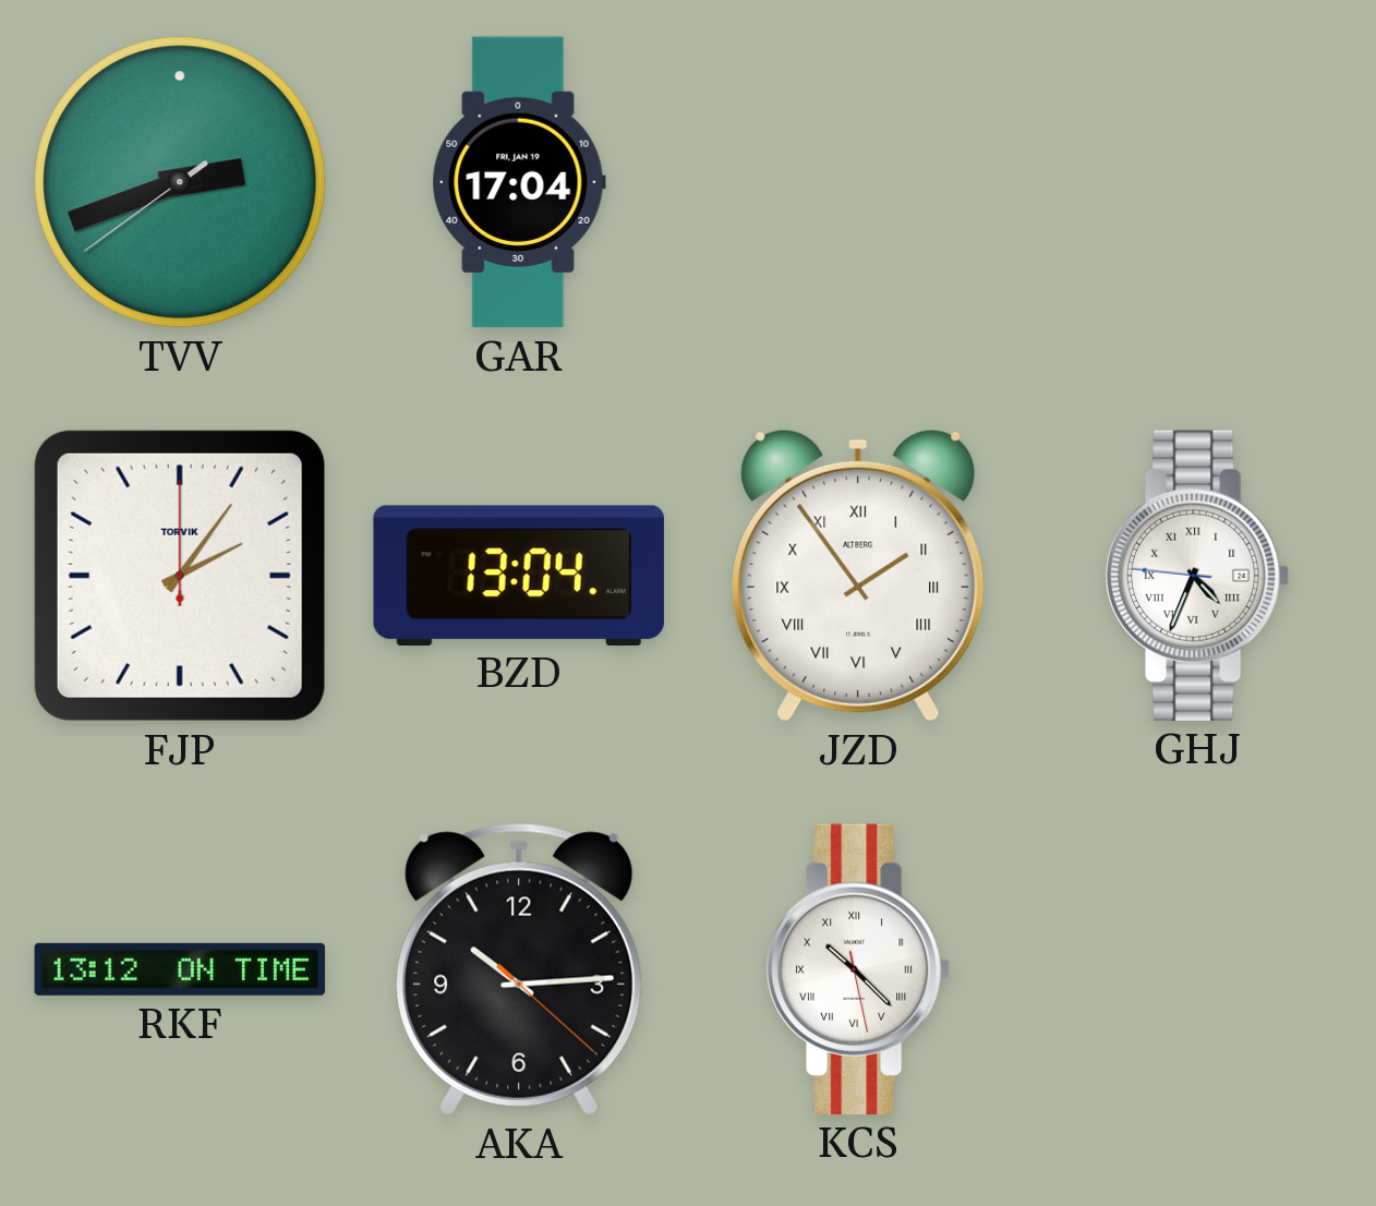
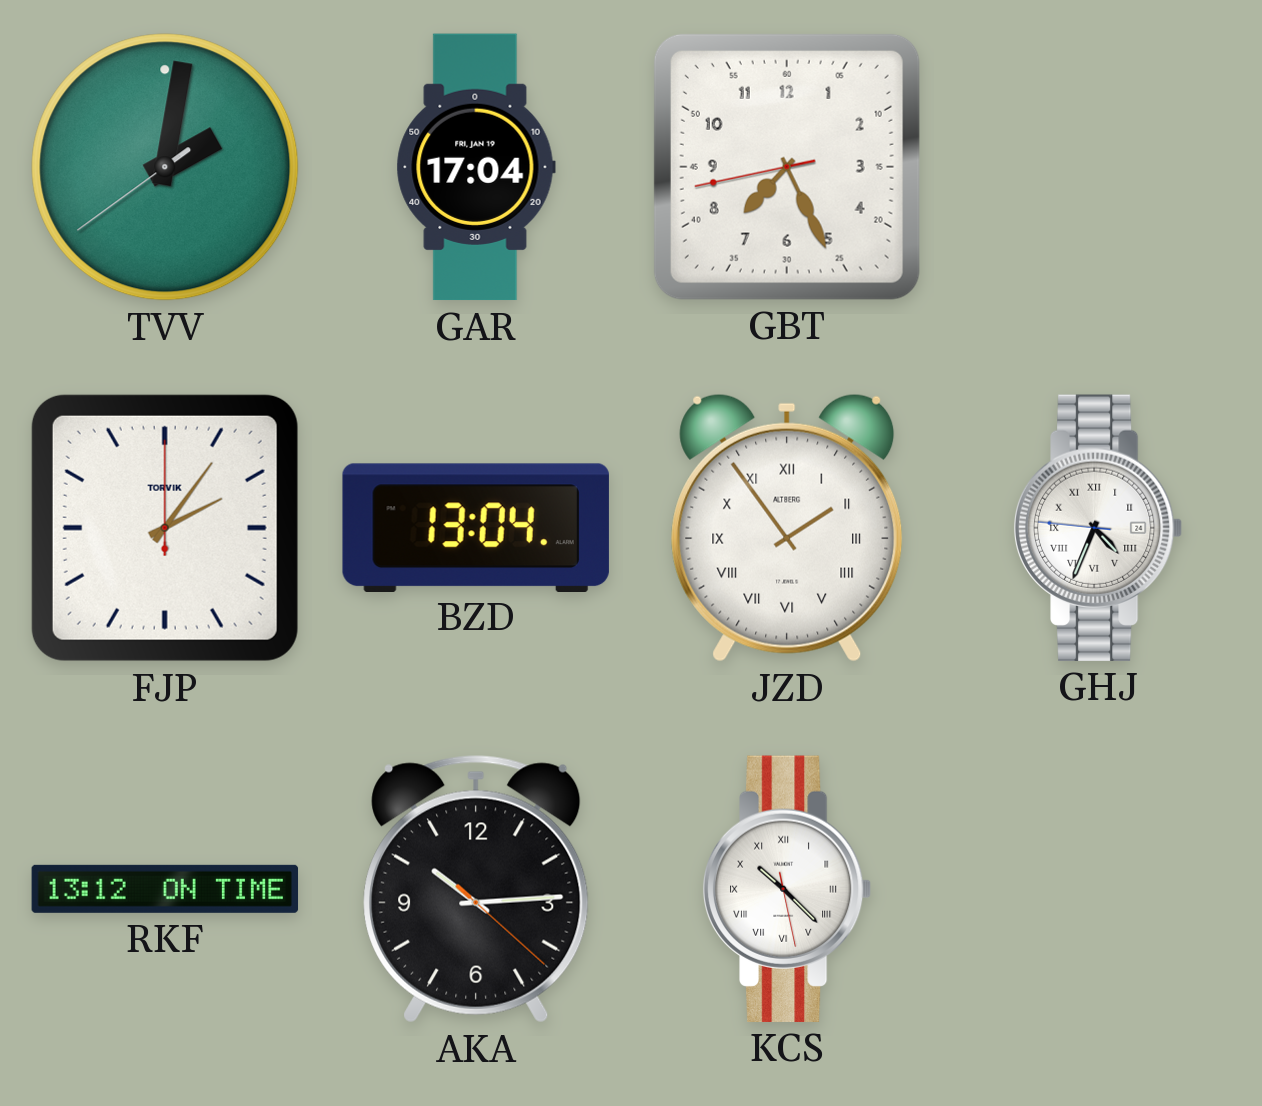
TVV: 2:41 -> 2:01 (165, 167)
GBT: none -> 7:25 (787, 167)
